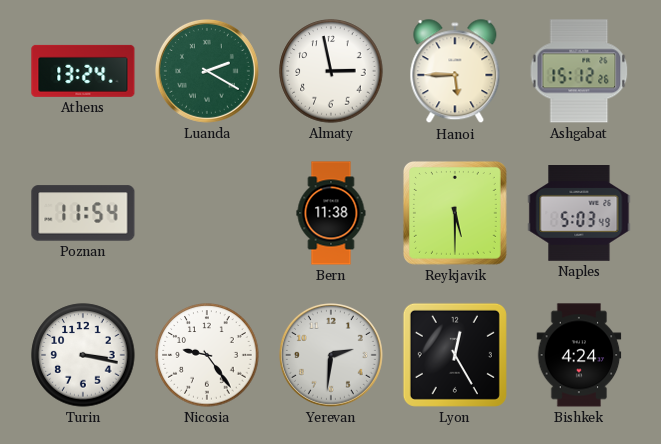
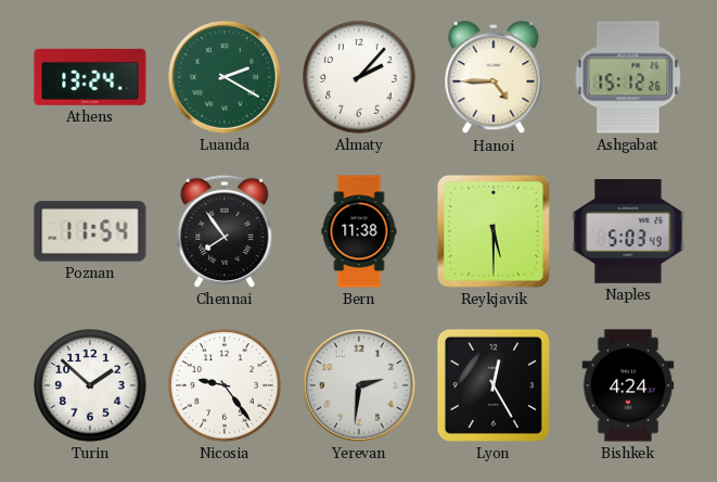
Almaty: 2:58 -> 2:07 (359, 77)
Hanoi: 5:45 -> 4:45 (494, 78)
Chennai: none -> 7:54 (225, 231)
Turin: 3:17 -> 1:52 (90, 385)
